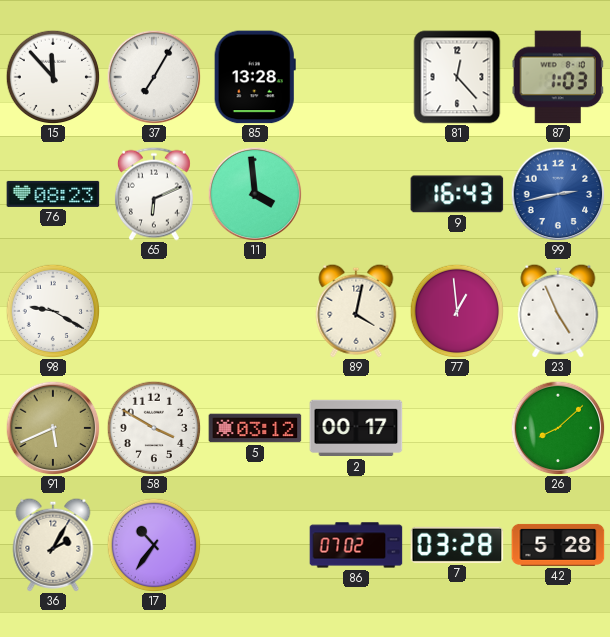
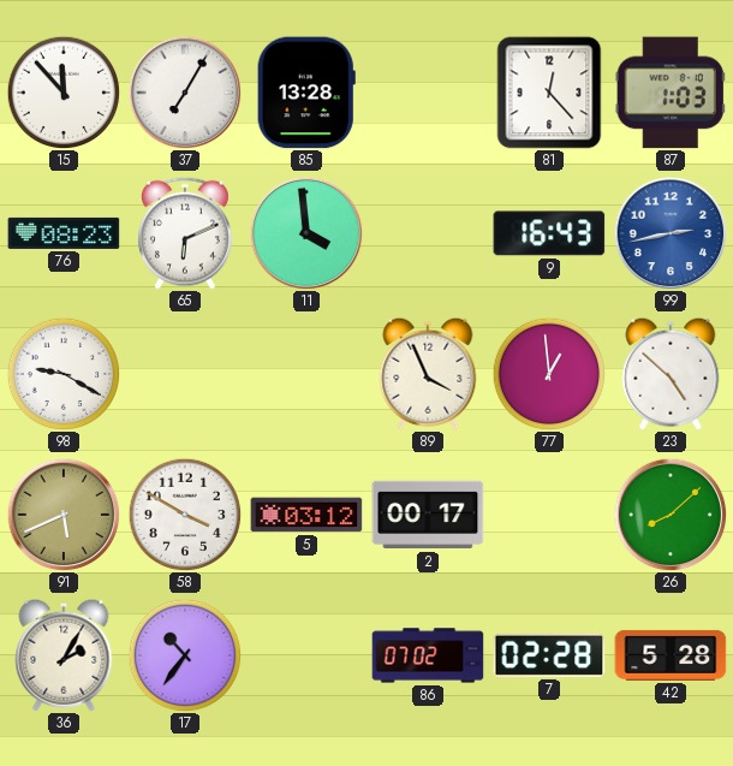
89: 4:02 -> 3:56 (428, 374)
23: 4:56 -> 4:52 (671, 374)
7: 03:28 -> 02:28 (549, 655)
